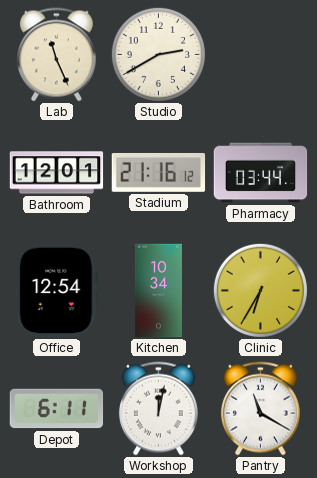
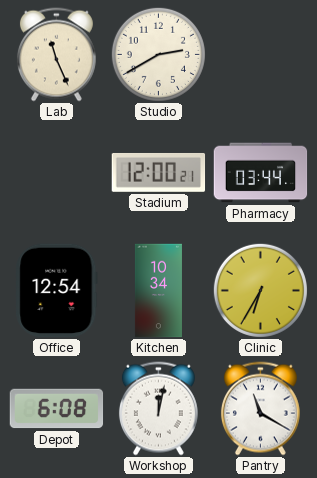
Bathroom: 12:01 -> none (57, 173)
Stadium: 21:16 -> 12:00 (159, 172)
Depot: 6:11 -> 6:08 (57, 409)
